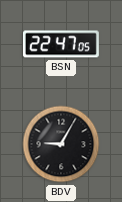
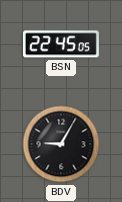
BSN: 22:47 -> 22:45 (61, 44)
